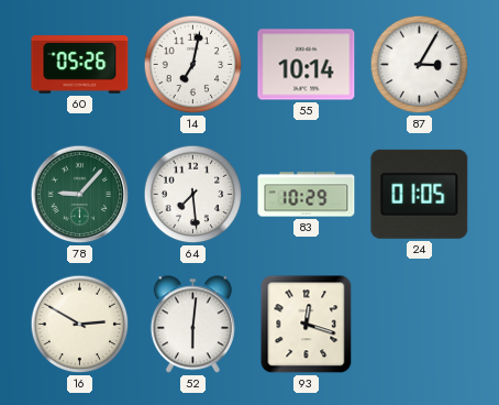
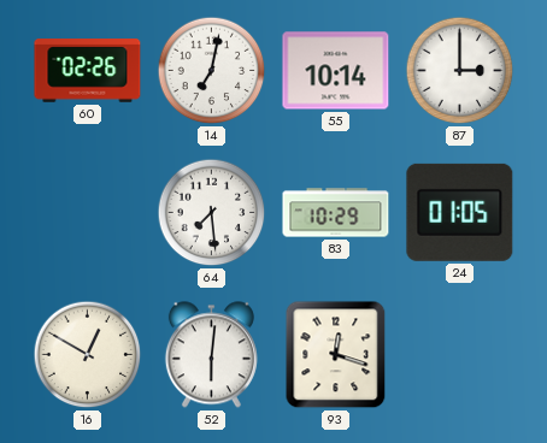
60: 05:26 -> 02:26 (88, 71)
87: 3:05 -> 3:00 (460, 71)
78: 9:07 -> none (80, 195)
16: 2:50 -> 12:50 (88, 355)
